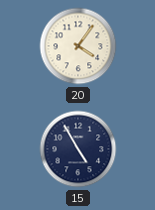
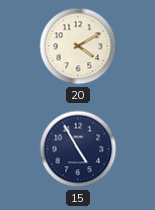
20: 4:06 -> 4:10 (78, 46)
